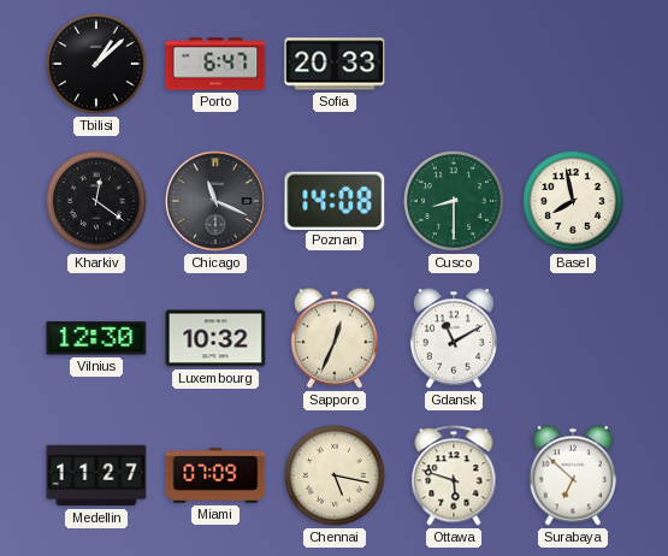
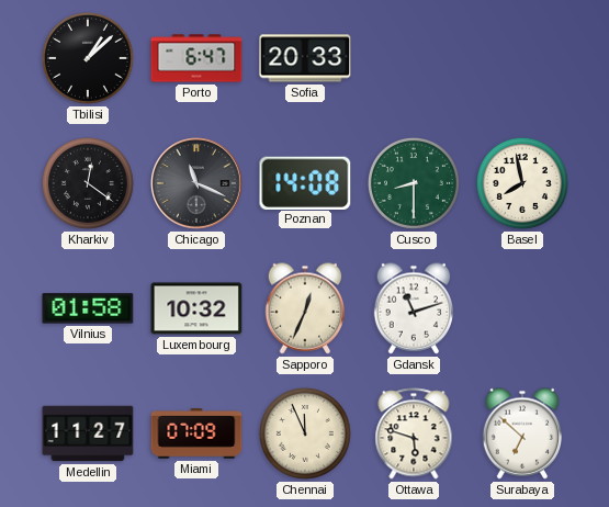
Vilnius: 12:30 -> 01:58 (88, 308)
Gdansk: 11:10 -> 11:12 (414, 308)
Chennai: 5:17 -> 11:56 (305, 433)
